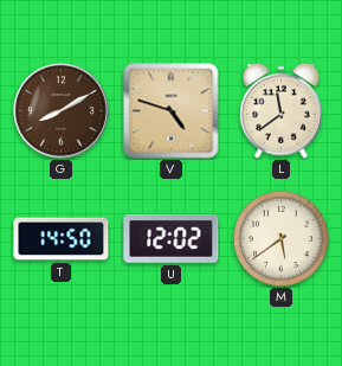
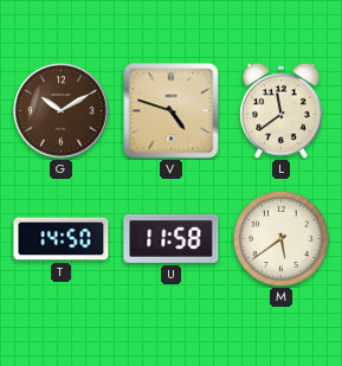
G: 8:10 -> 10:10 (62, 111)
U: 12:02 -> 11:58 (172, 238)
